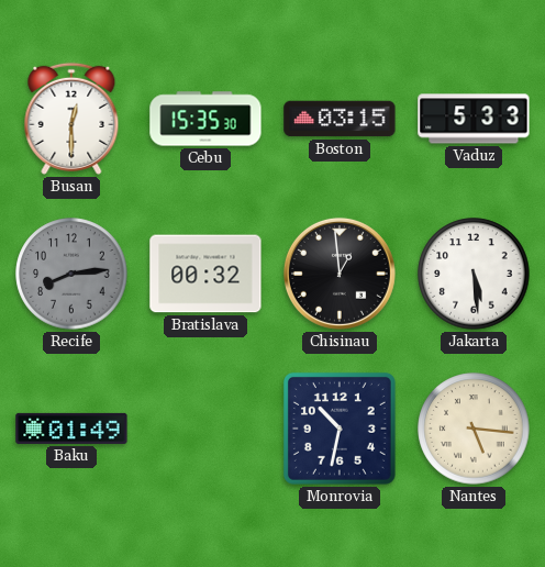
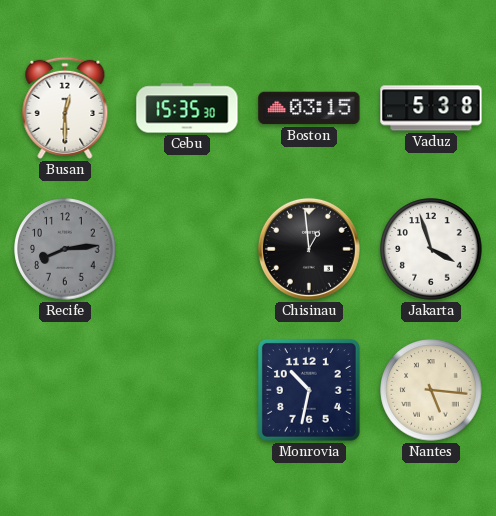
Vaduz: 5:33 -> 5:38 (431, 108)
Bratislava: 00:32 -> none (205, 274)
Jakarta: 5:29 -> 3:57 (431, 249)
Baku: 01:49 -> none (71, 429)
